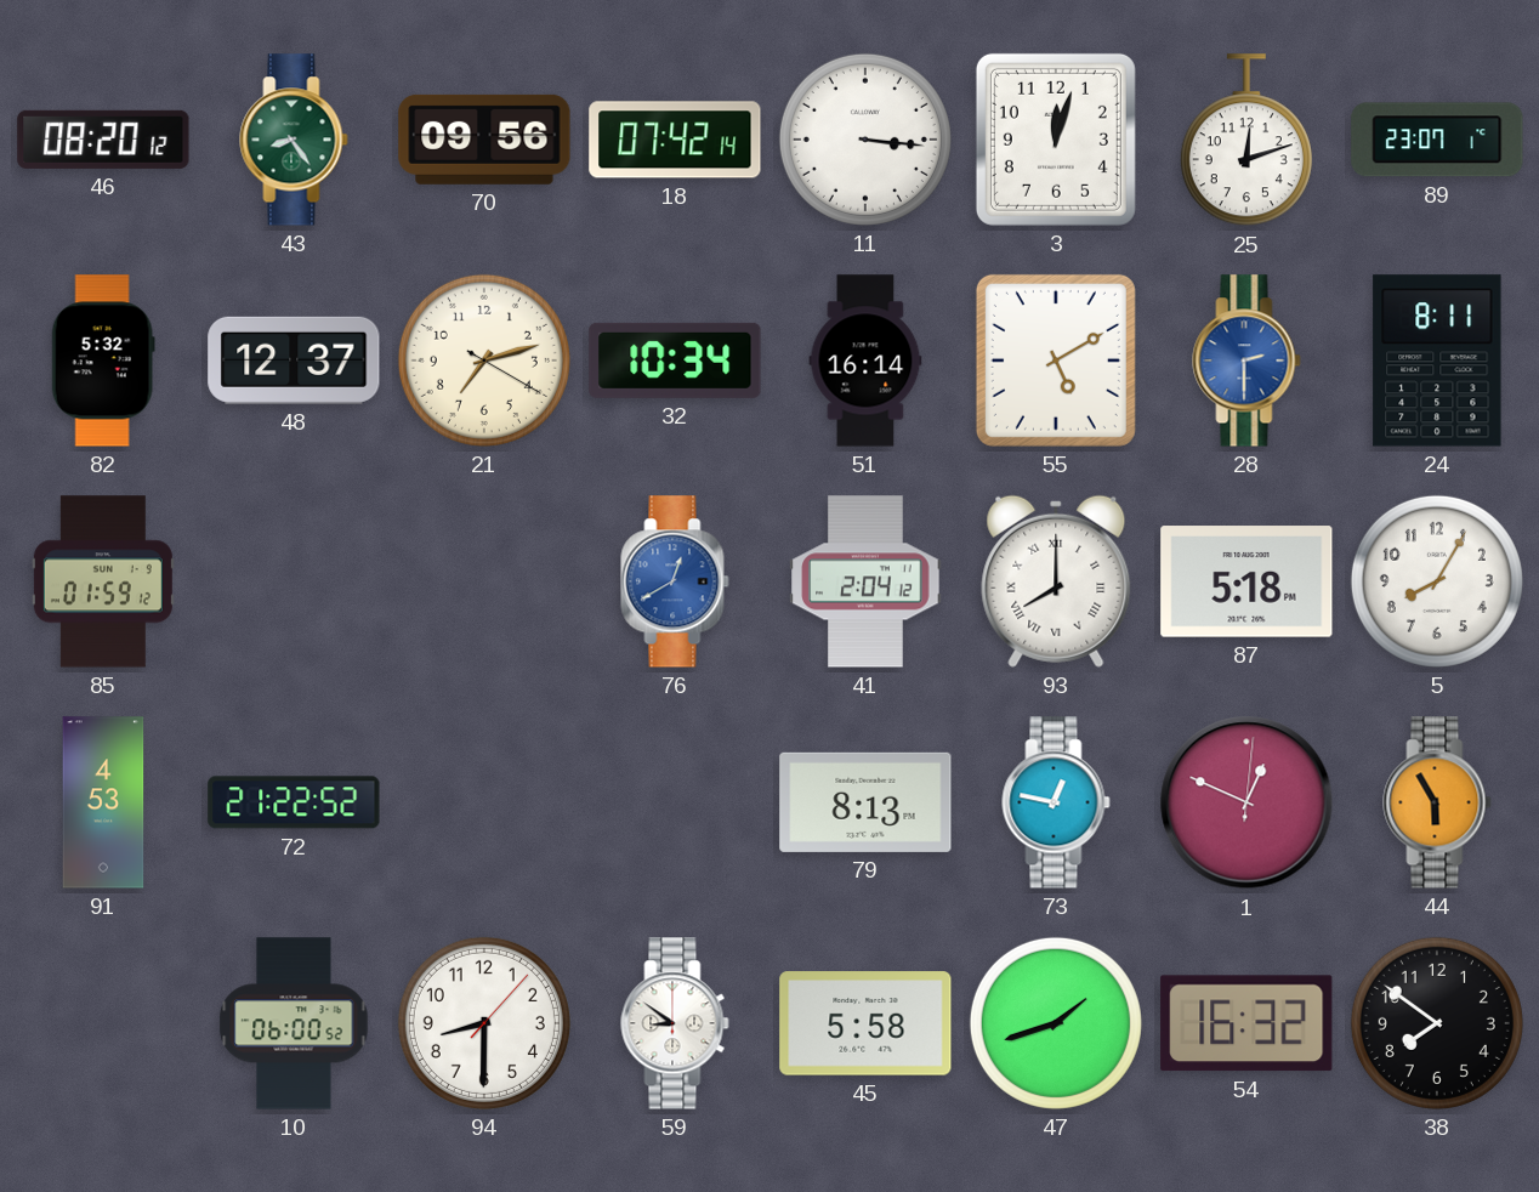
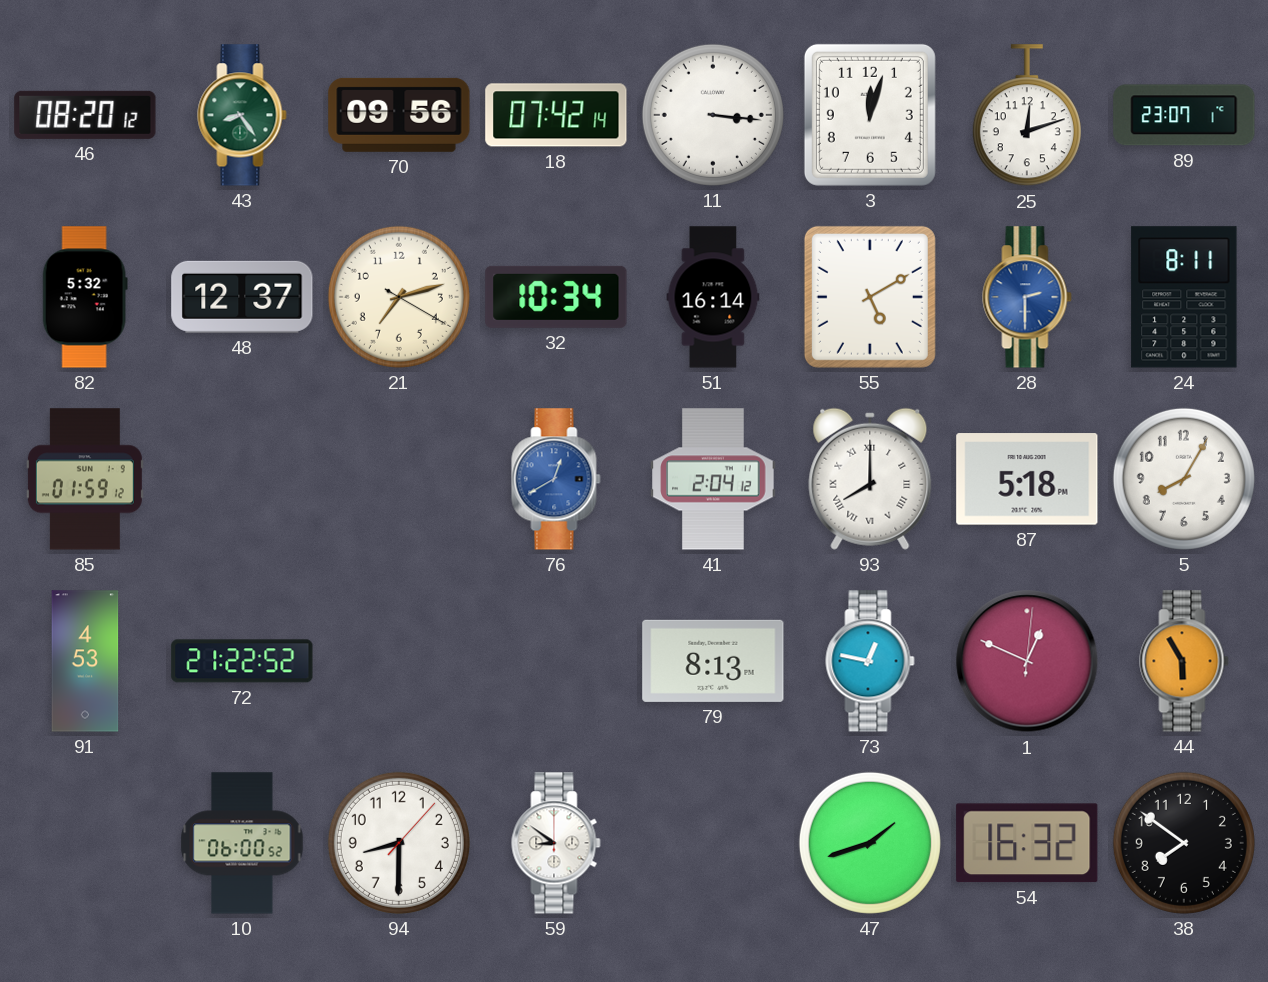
45: 5:58 -> none (865, 1023)
